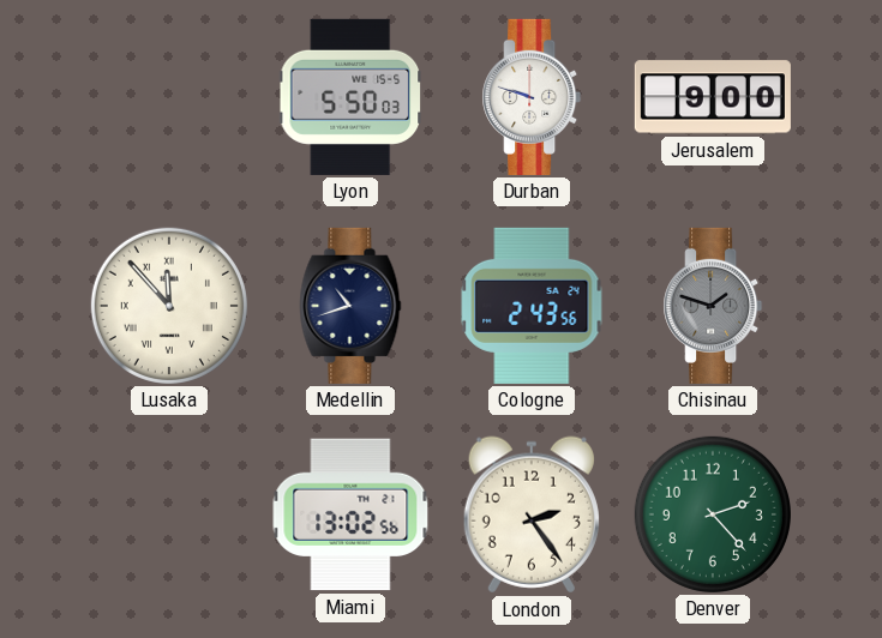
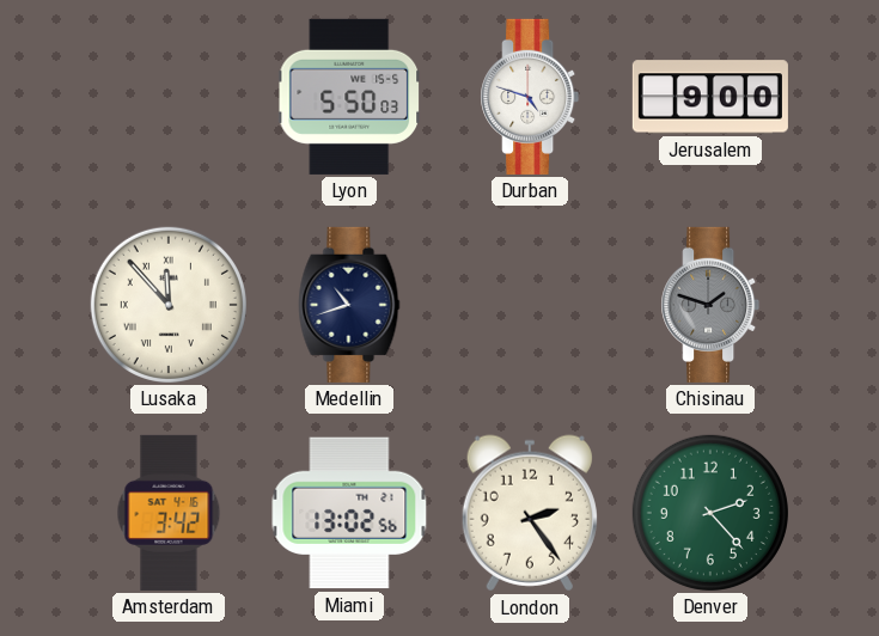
Durban: 9:48 -> 4:48 (530, 97)
Cologne: 2:43 -> none (532, 306)
Amsterdam: none -> 3:42 (169, 513)
